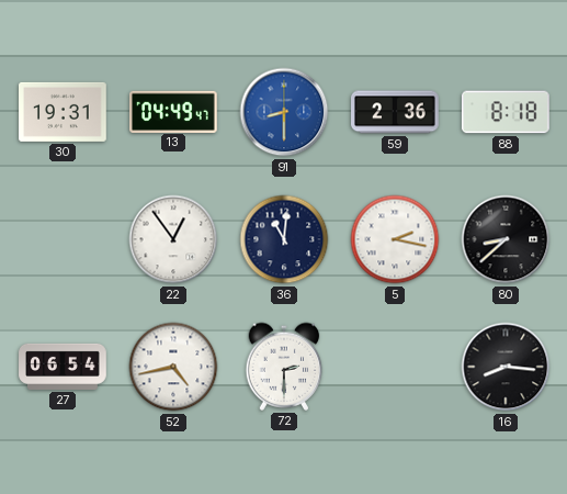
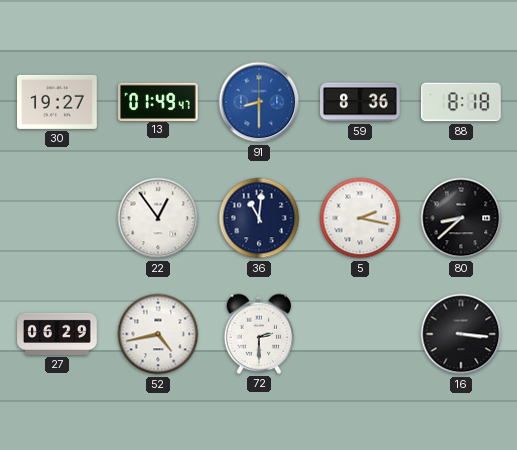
30: 19:31 -> 19:27 (58, 102)
13: 04:49 -> 01:49 (158, 101)
59: 2:36 -> 8:36 (361, 102)
27: 06:54 -> 06:29 (57, 334)
16: 8:16 -> 3:16 (461, 334)
